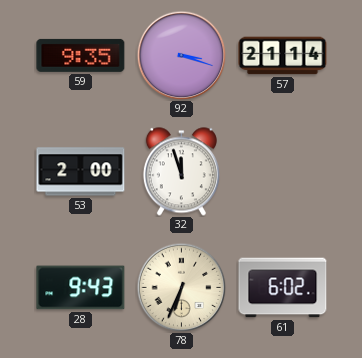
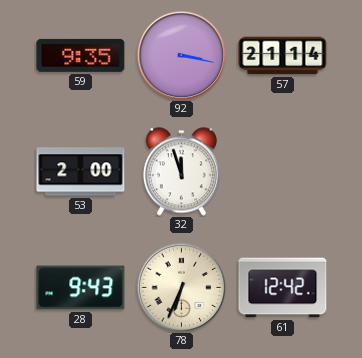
92: 3:18 -> 3:17 (181, 55)
61: 6:02 -> 12:42 (283, 288)
